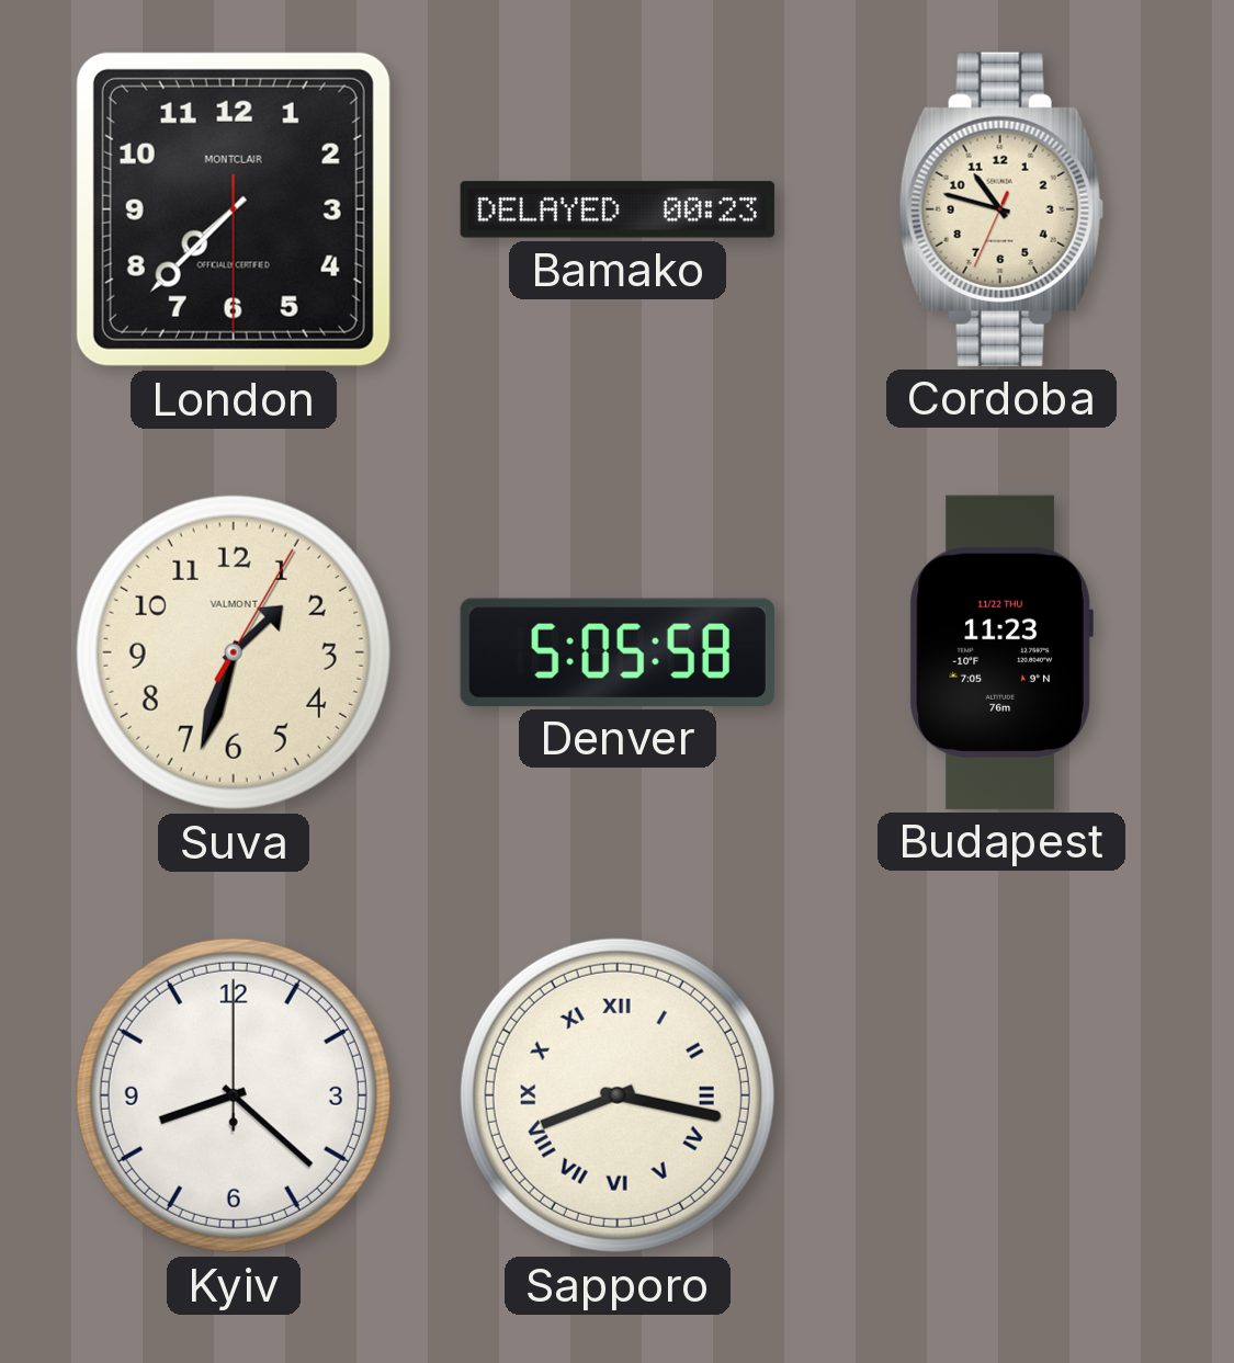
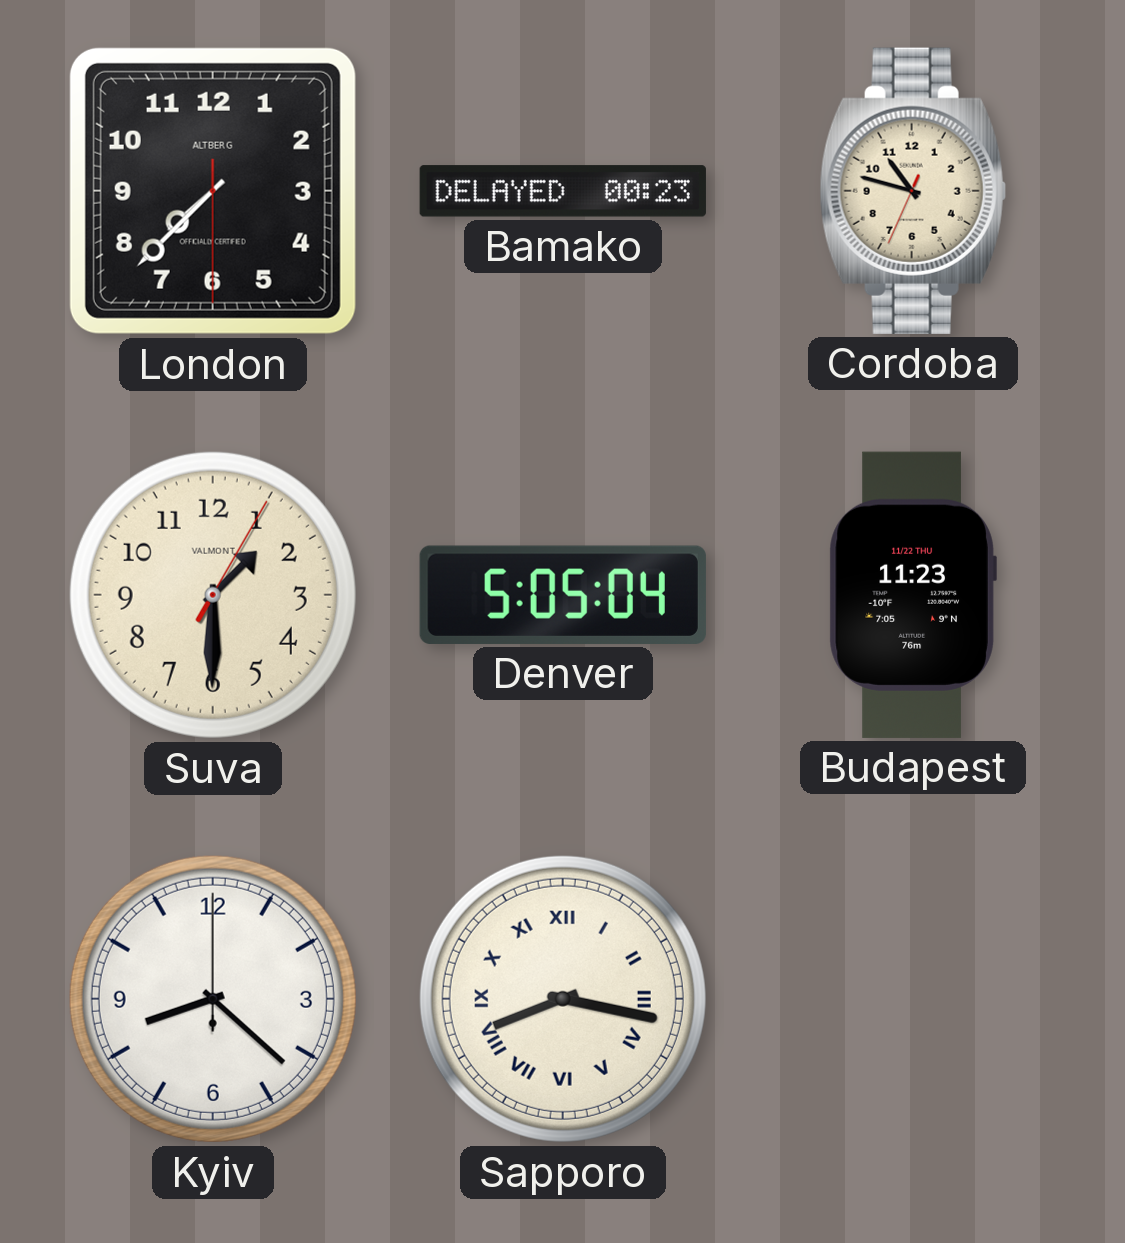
London brand: MONTCLAIR -> ALTBERG (213, 191)
Suva: 1:33 -> 1:30 (213, 595)
Denver: 5:05:58 -> 5:05:04 (563, 595)
